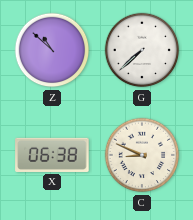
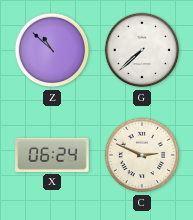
X: 06:38 -> 06:24 (52, 155)
C: 8:49 -> 2:49 (142, 155)
